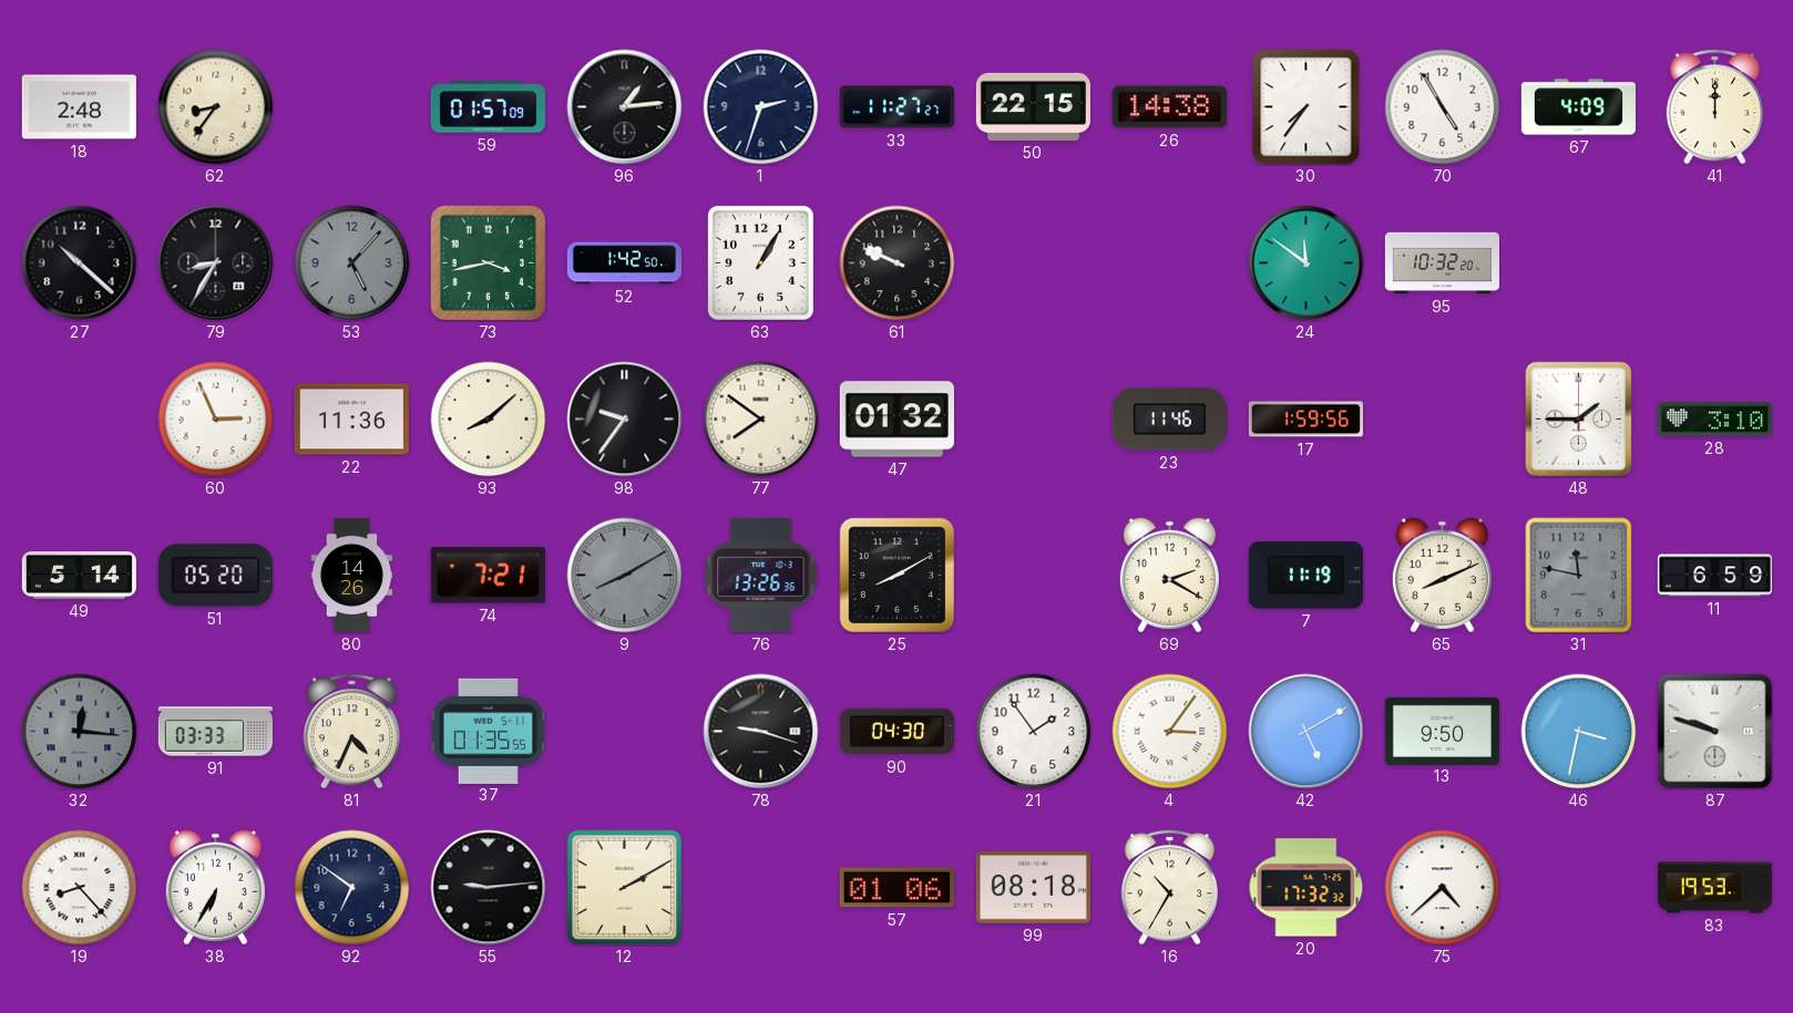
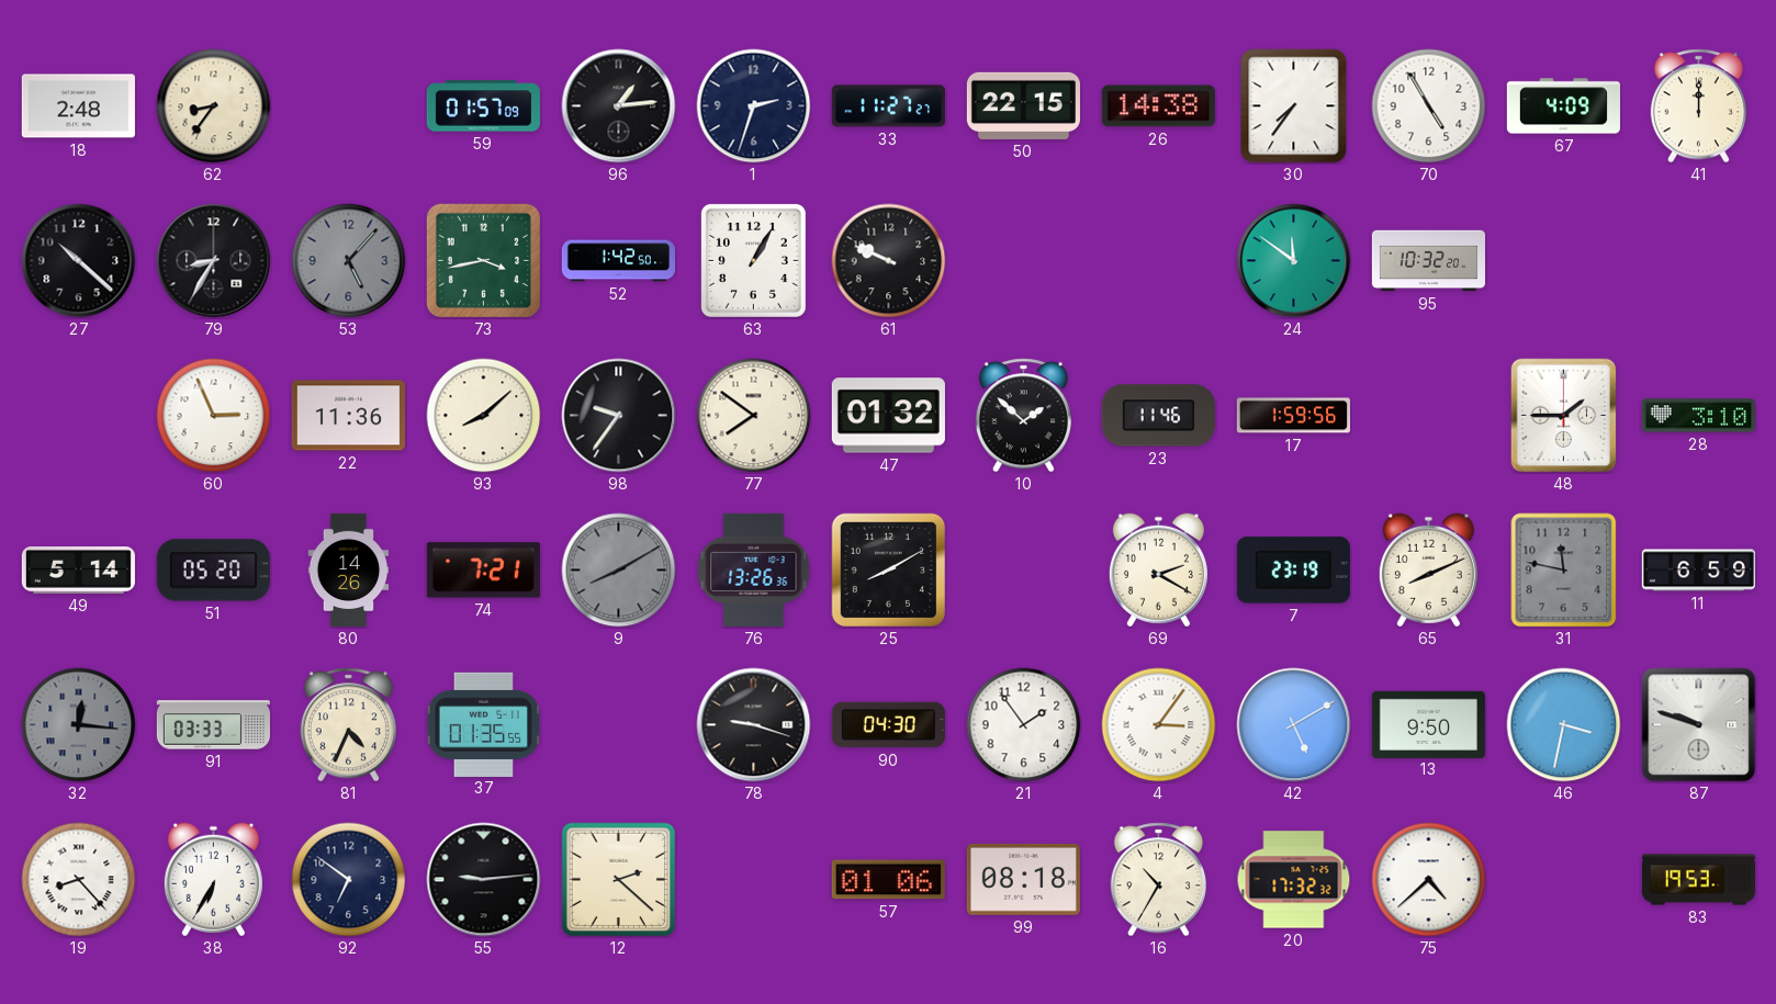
10: none -> 1:52 (1023, 416)
7: 11:19 -> 23:19 (1293, 571)
12: 2:10 -> 2:22 (619, 880)
